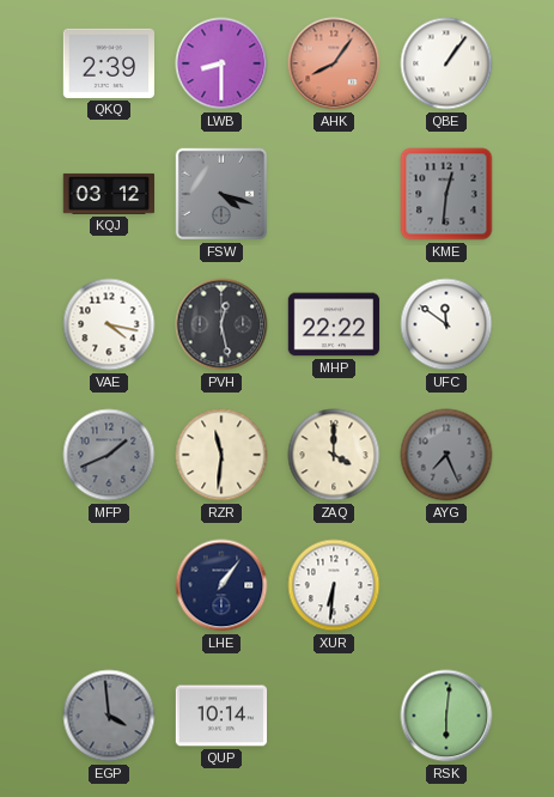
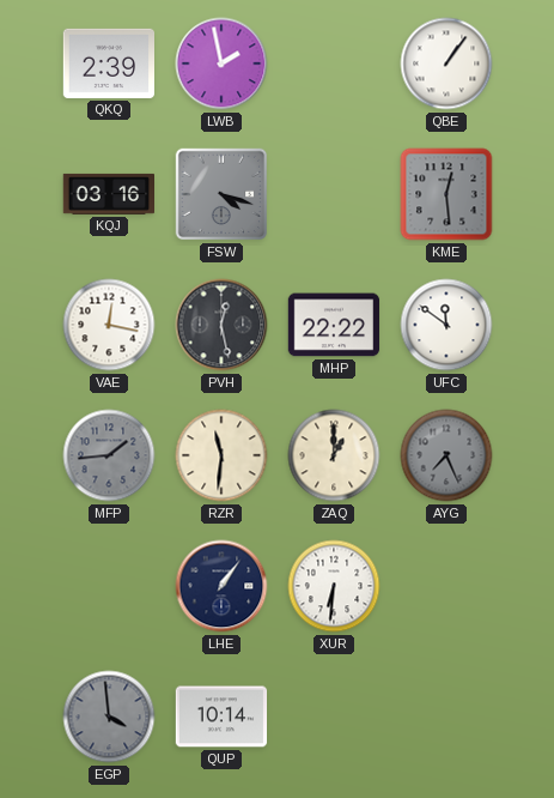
LWB: 8:30 -> 1:58 (221, 64)
AHK: 8:06 -> none (334, 63)
KQJ: 03:12 -> 03:16 (109, 194)
KME: 12:31 -> 12:29 (446, 194)
VAE: 4:17 -> 12:17 (109, 325)
MFP: 1:41 -> 1:44 (109, 455)
ZAQ: 4:00 -> 1:00 (334, 455)
RSK: 6:01 -> none (446, 716)
